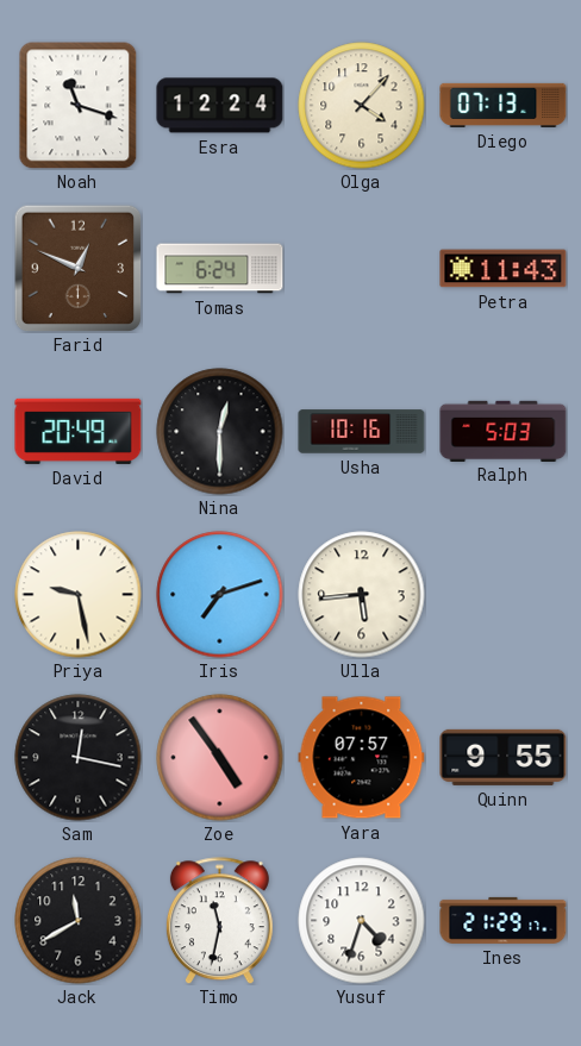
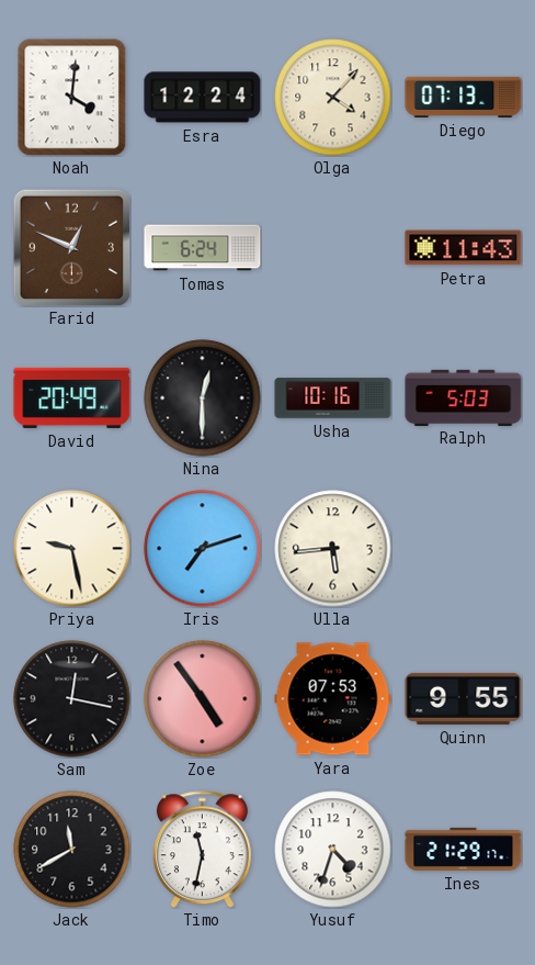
Noah: 11:18 -> 4:01 (72, 97)
Yara: 07:57 -> 07:53 (333, 699)
